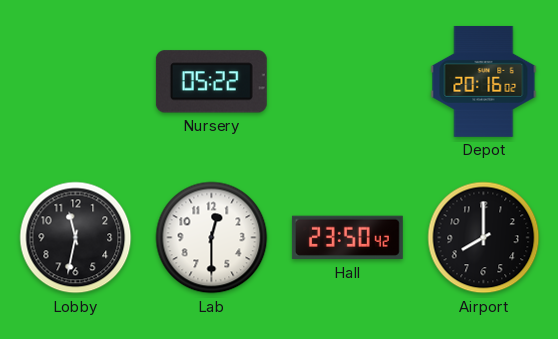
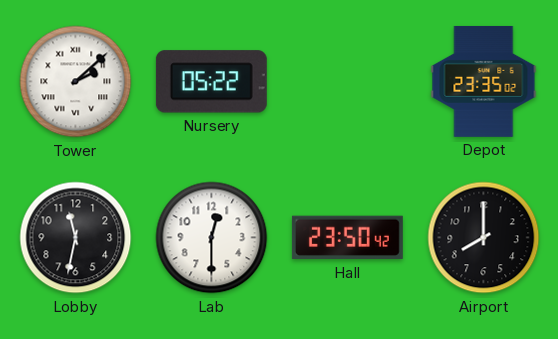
Tower: none -> 2:08 (76, 82)
Depot: 20:16 -> 23:35 (484, 81)
